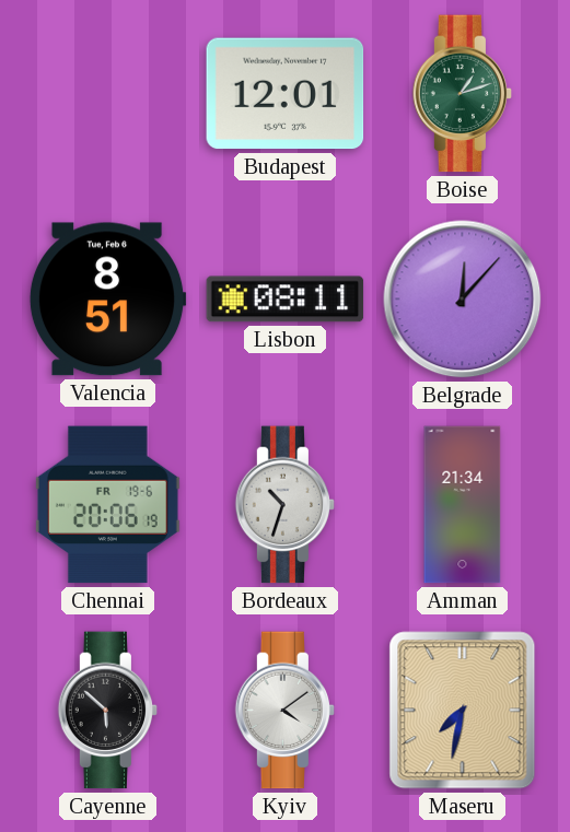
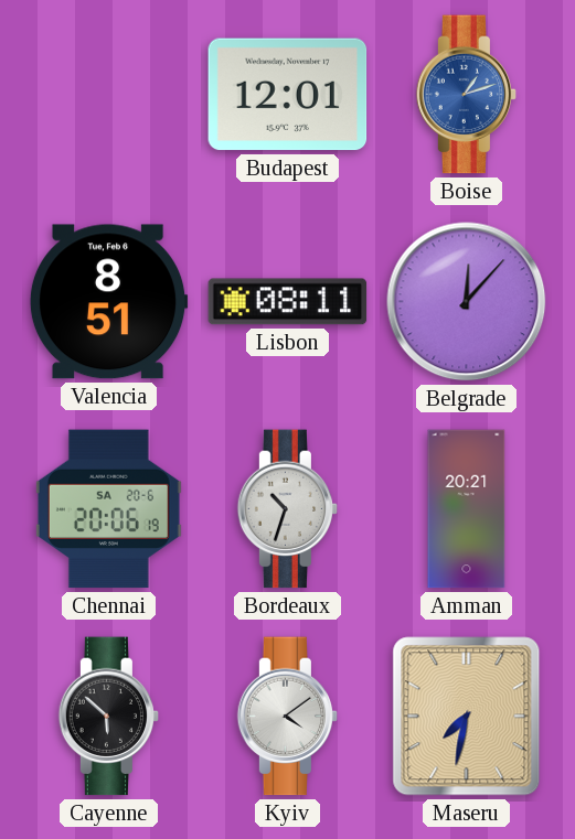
Boise dial: green -> blue (467, 95)
Chennai date: FR 19-6 -> SA 20-6 (108, 509)
Amman: 21:34 -> 20:21 (467, 509)
